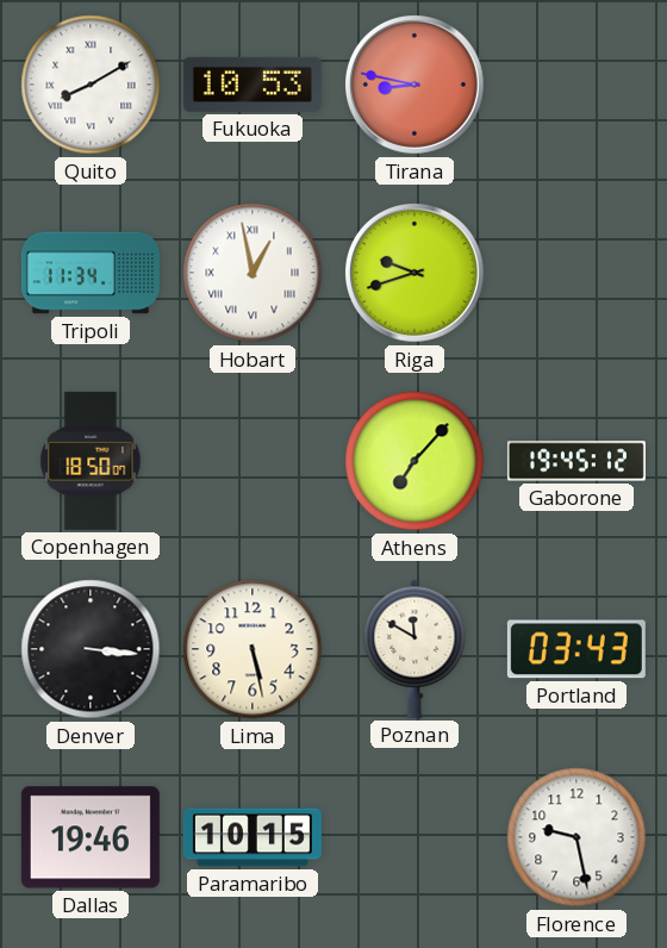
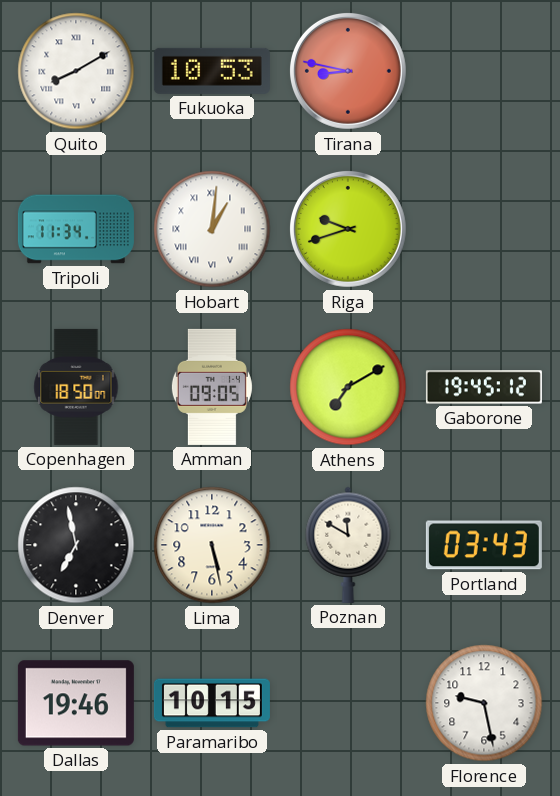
Hobart: 12:58 -> 1:01 (212, 229)
Amman: none -> 09:05 (212, 387)
Athens: 7:07 -> 7:10 (348, 387)
Denver: 3:16 -> 6:58 (76, 545)
